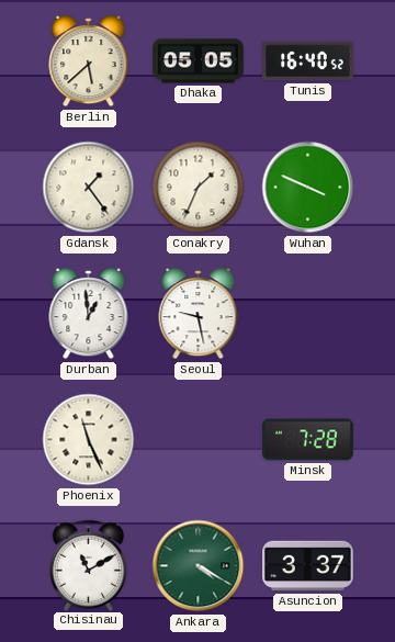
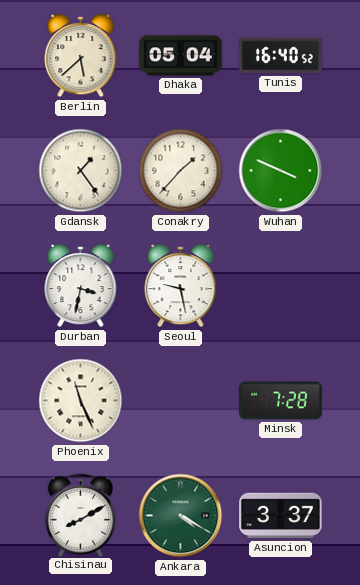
Dhaka: 05:05 -> 05:04 (181, 56)
Conakry: 1:34 -> 1:37 (181, 171)
Durban: 12:59 -> 3:32 (81, 287)
Chisinau: 11:10 -> 8:10 (81, 515)
